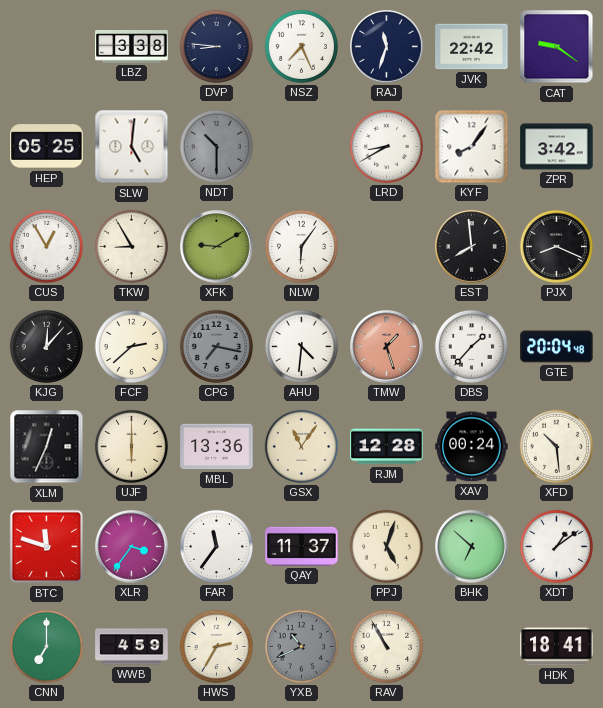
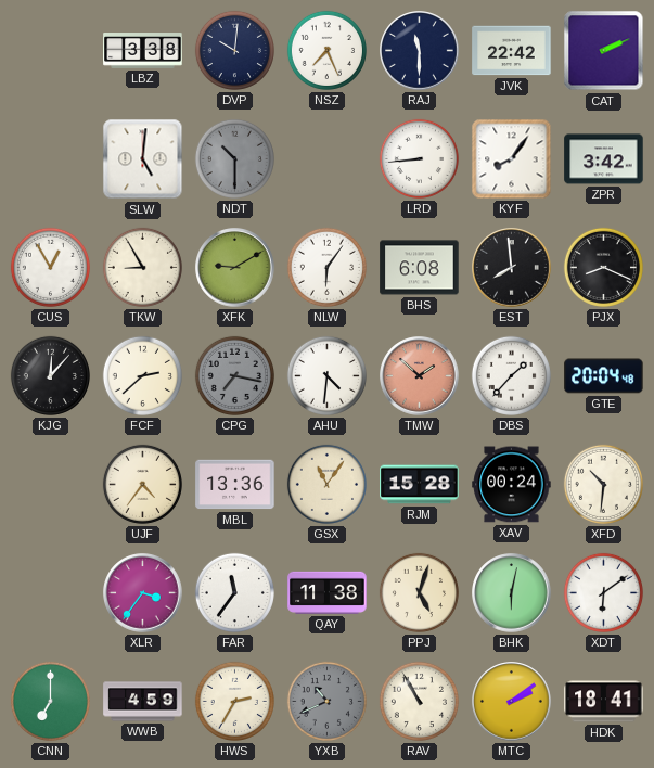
DVP: 8:46 -> 10:01 (234, 50)
RAJ: 11:33 -> 11:30 (420, 51)
CAT: 9:21 -> 2:11 (604, 51)
HEP: 05:25 -> none (47, 147)
LRD: 8:40 -> 8:44 (419, 158)
BHS: none -> 6:08 (420, 268)
TMW: 1:27 -> 1:52 (420, 376)
XLM: 12:34 -> none (47, 447)
UJF: 6:00 -> 4:36 (142, 484)
RJM: 12:28 -> 15:28 (420, 485)
XFD: 10:29 -> 10:31 (603, 484)
BTC: 11:48 -> none (47, 547)
QAY: 11:37 -> 11:38 (328, 592)
BHK: 6:52 -> 6:02 (512, 593)
XDT: 1:09 -> 6:09 (603, 592)
MTC: none -> 2:09 (512, 702)
